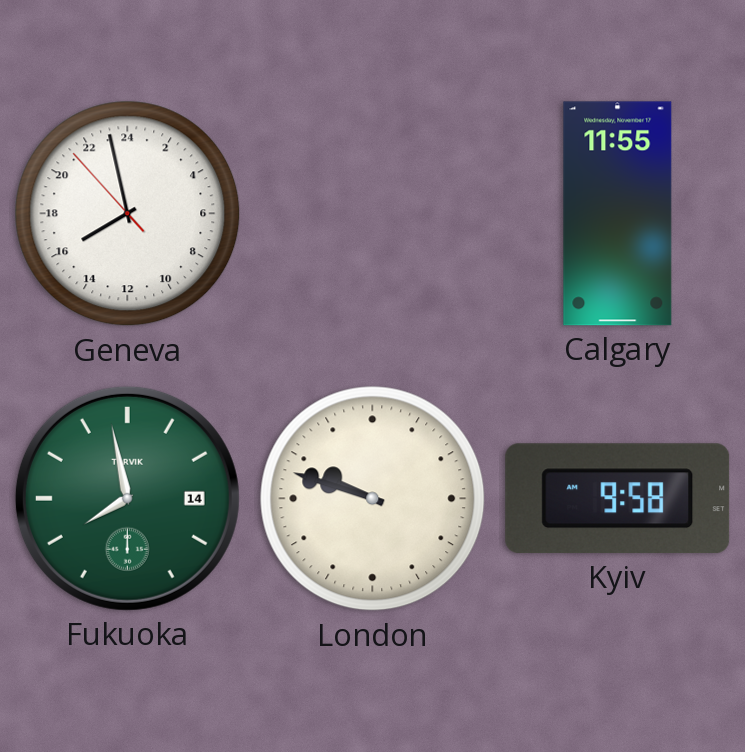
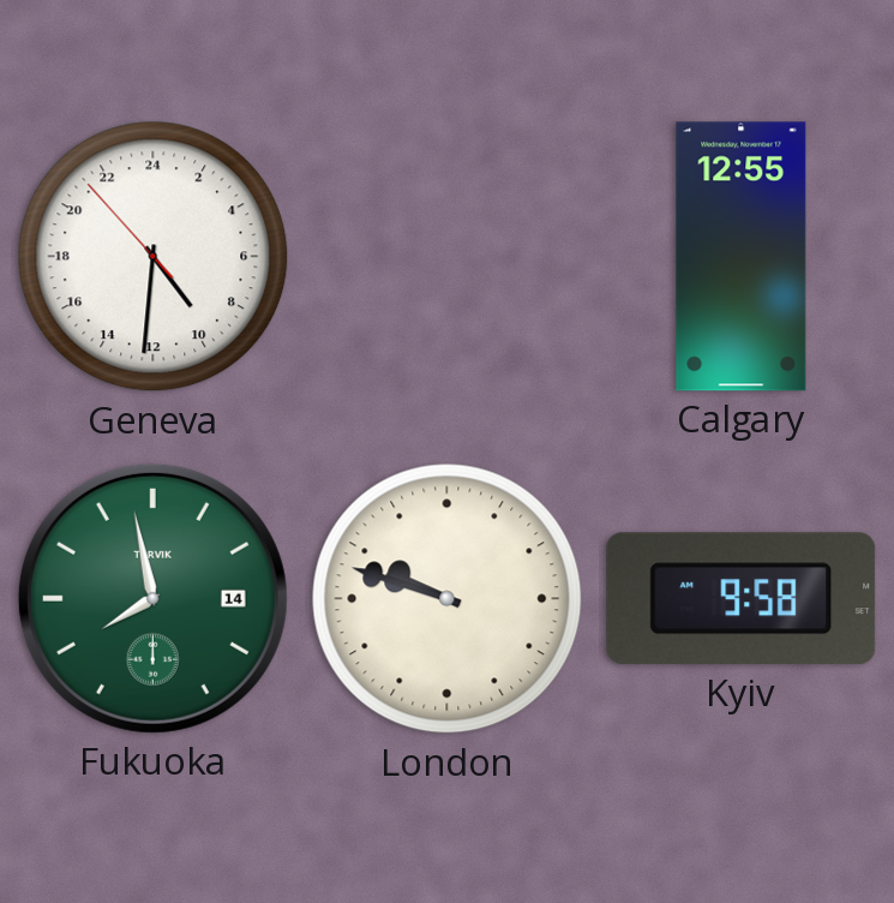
Geneva: 15:57 -> 9:30 (154, 257)
Calgary: 11:55 -> 12:55 (742, 257)
